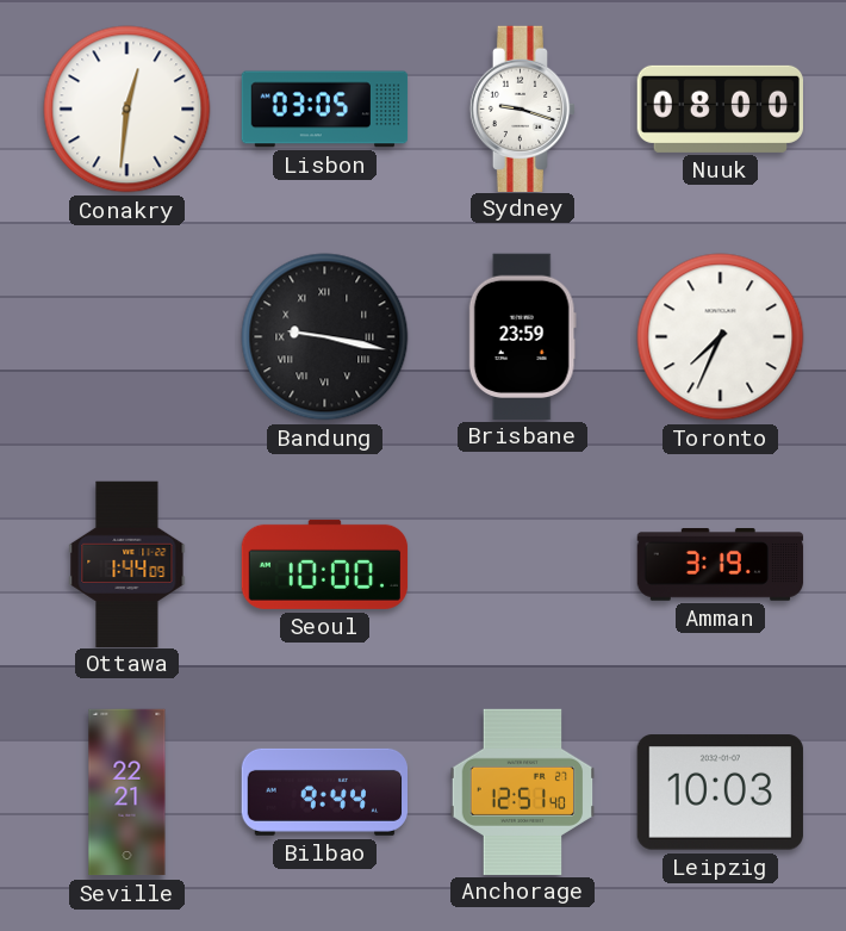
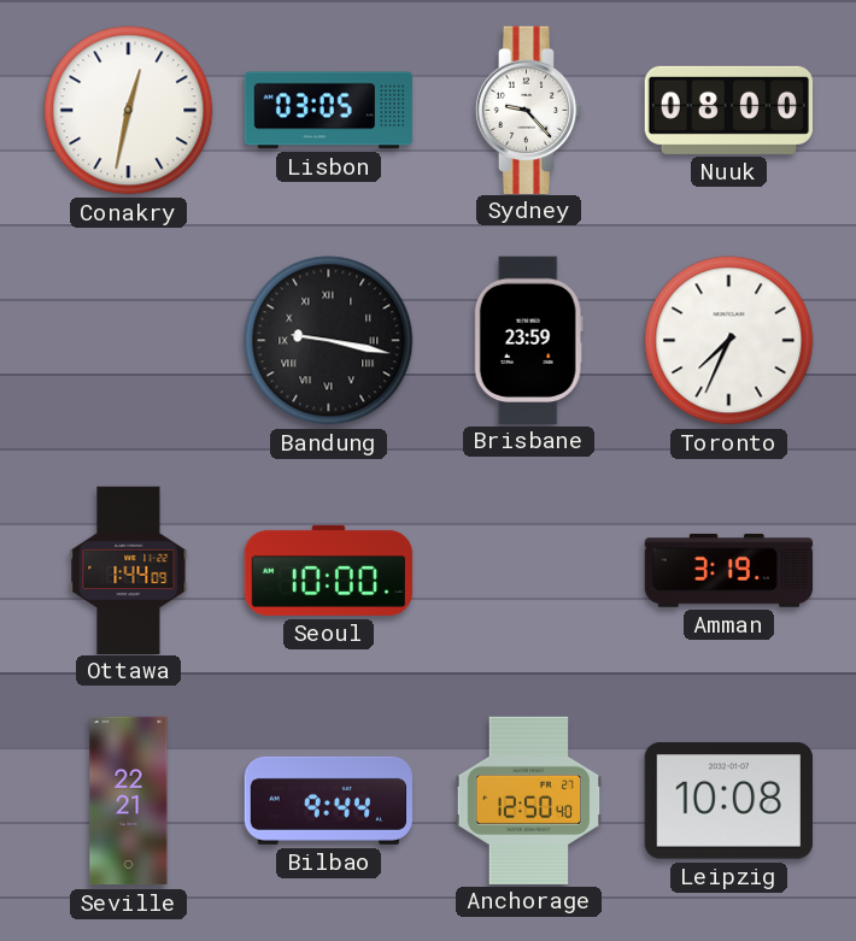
Conakry: 12:31 -> 12:32 (129, 111)
Sydney: 9:18 -> 9:23 (529, 110)
Anchorage: 12:51 -> 12:50 (529, 800)
Leipzig: 10:03 -> 10:08 (728, 801)
